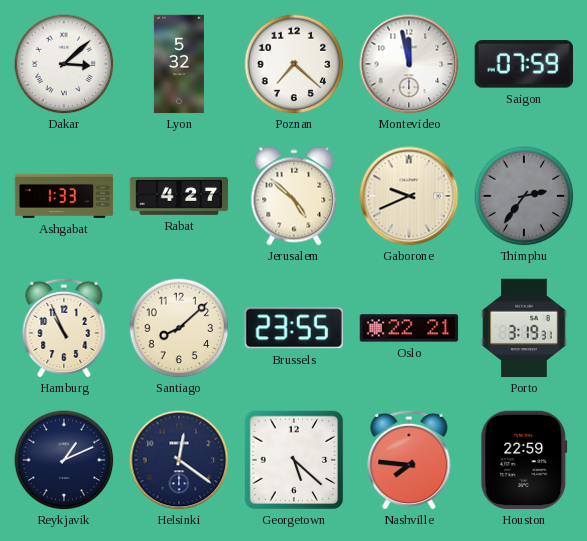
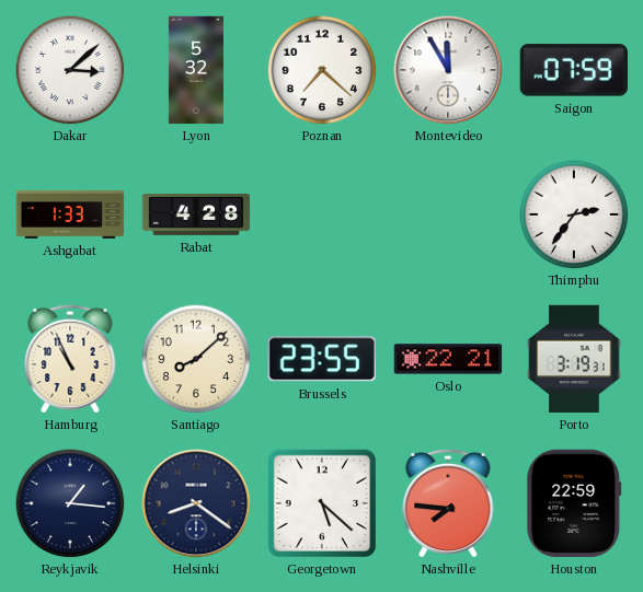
Montevideo: 11:58 -> 11:55 (448, 70)
Rabat: 4:27 -> 4:28 (196, 216)
Jerusalem: 4:52 -> none (294, 196)
Gaborone: 9:41 -> none (409, 196)
Thimphu dial: grey -> white (574, 214)
Reykjavik: 1:11 -> 1:16 (70, 503)
Helsinki: 12:21 -> 8:21 (196, 503)
